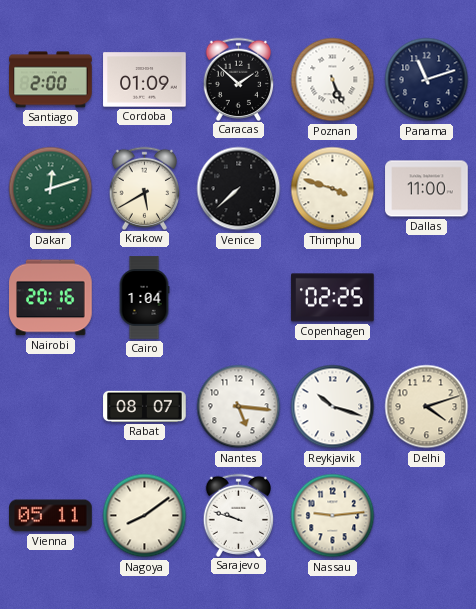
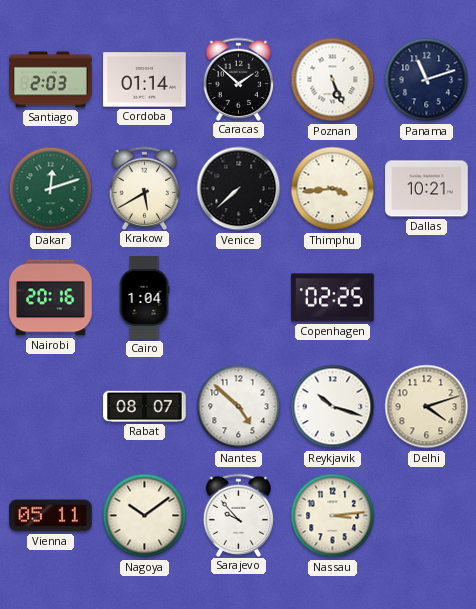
Santiago: 2:00 -> 2:03 (51, 80)
Cordoba: 01:09 -> 01:14 (145, 80)
Thimphu: 3:48 -> 3:44 (333, 189)
Dallas: 11:00 -> 10:21 (427, 189)
Nantes: 5:16 -> 4:52 (239, 407)
Nagoya: 8:09 -> 10:09 (145, 516)
Sarajevo: 9:48 -> 9:53 (239, 515)
Nassau: 9:14 -> 3:14 (333, 516)
